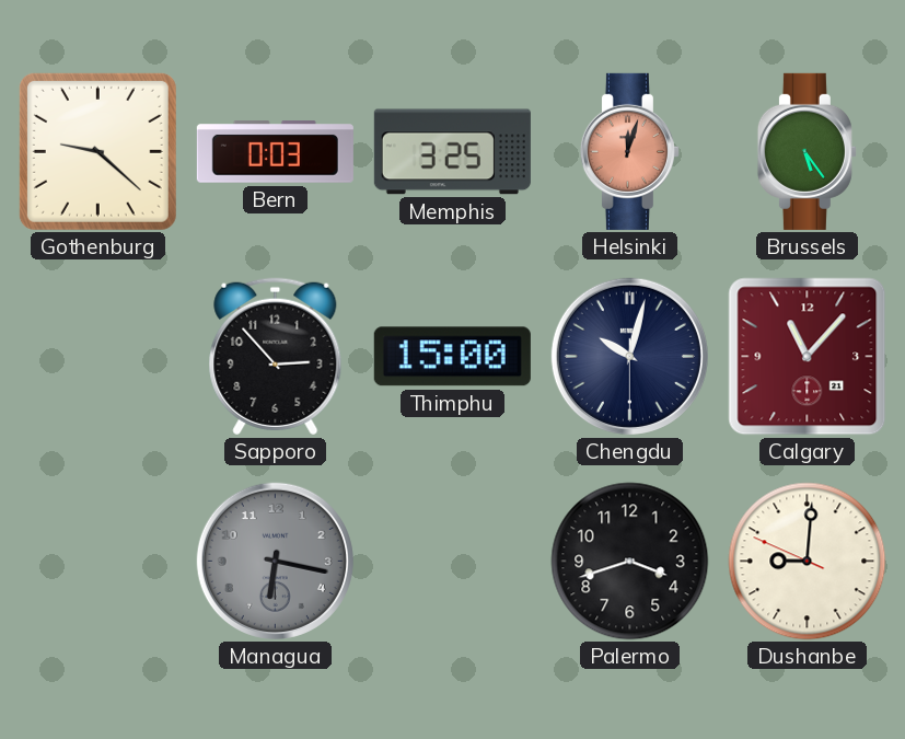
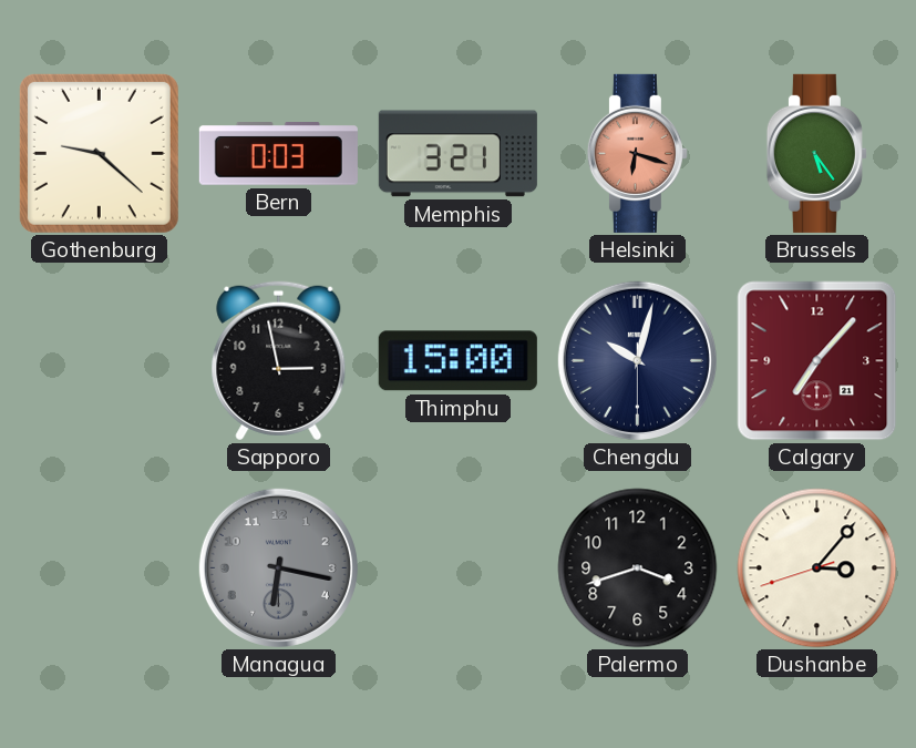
Memphis: 3:25 -> 3:21 (457, 154)
Helsinki: 12:03 -> 6:18 (637, 153)
Sapporo: 2:53 -> 2:58 (279, 361)
Calgary: 11:07 -> 7:07 (817, 361)
Dushanbe: 9:00 -> 3:06 (817, 568)
